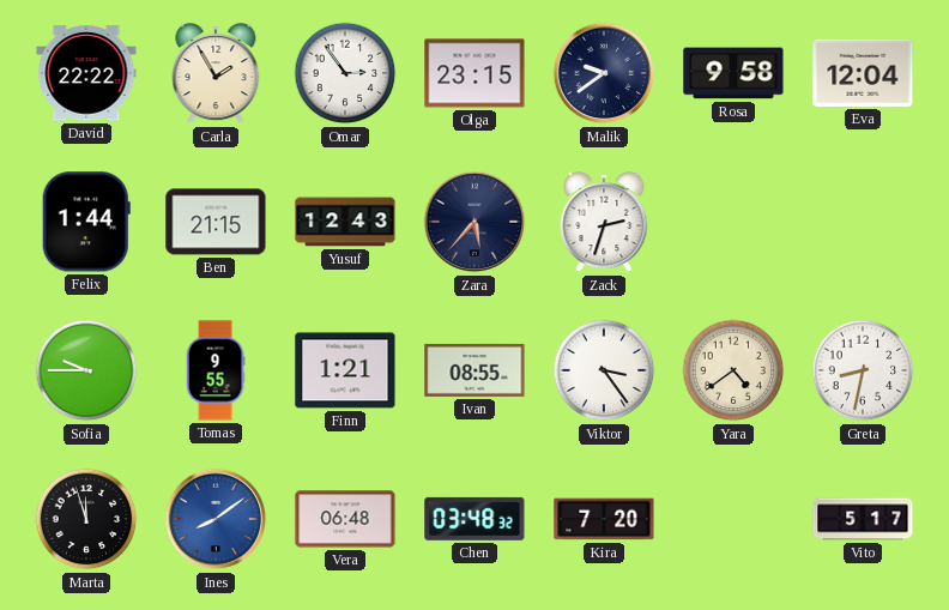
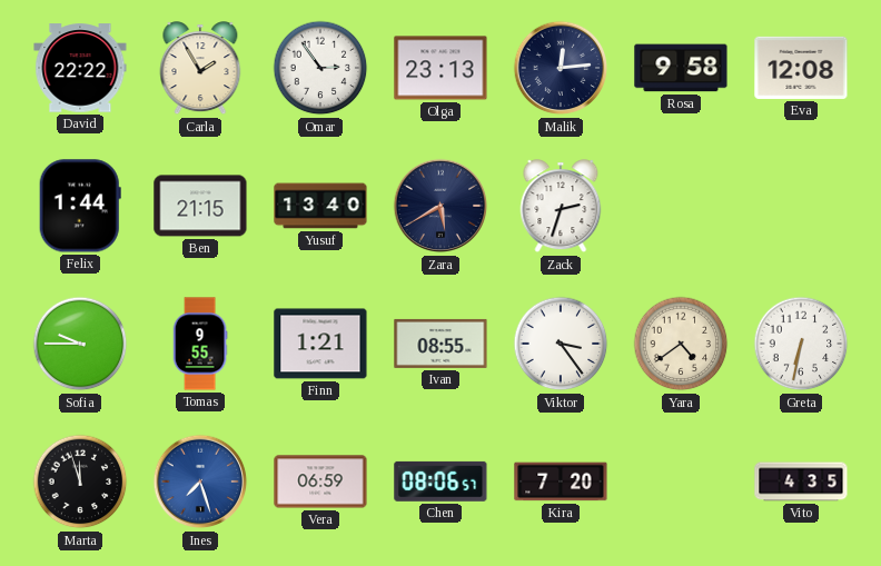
Olga: 23:15 -> 23:13 (441, 68)
Malik: 9:39 -> 12:14 (561, 68)
Eva: 12:04 -> 12:08 (801, 68)
Yusuf: 12:43 -> 13:40 (320, 206)
Zara: 5:37 -> 5:40 (441, 206)
Greta: 8:32 -> 6:32 (801, 344)
Ines: 8:09 -> 7:27 (200, 481)
Vera: 06:48 -> 06:59 (320, 481)
Chen: 03:48 -> 08:06 (441, 481)
Vito: 5:17 -> 4:35 (801, 481)
